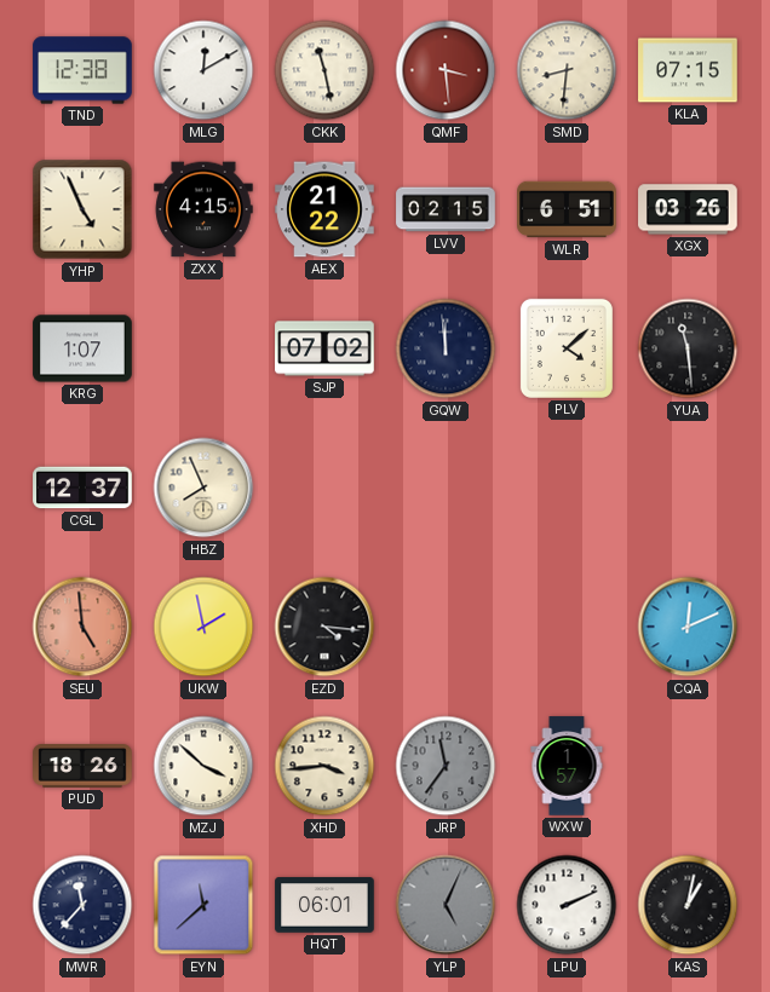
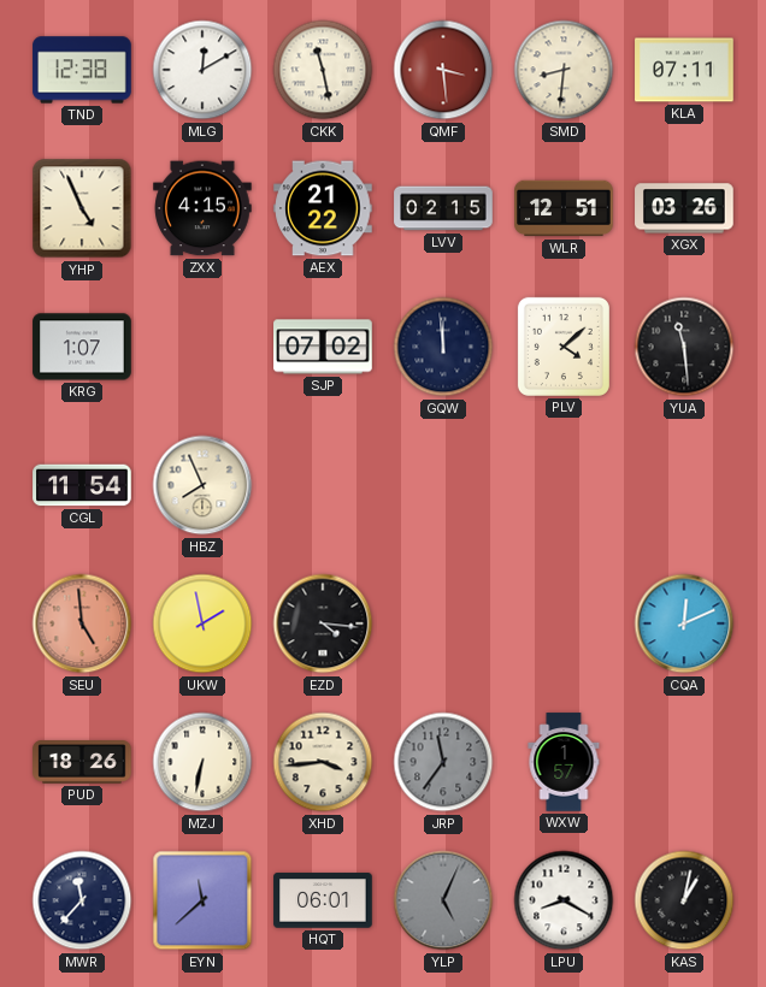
KLA: 07:15 -> 07:11 (684, 70)
WLR: 6:51 -> 12:51 (564, 208)
CGL: 12:37 -> 11:54 (82, 485)
MZJ: 3:52 -> 6:32 (202, 762)
LPU: 2:11 -> 8:20 (564, 900)
